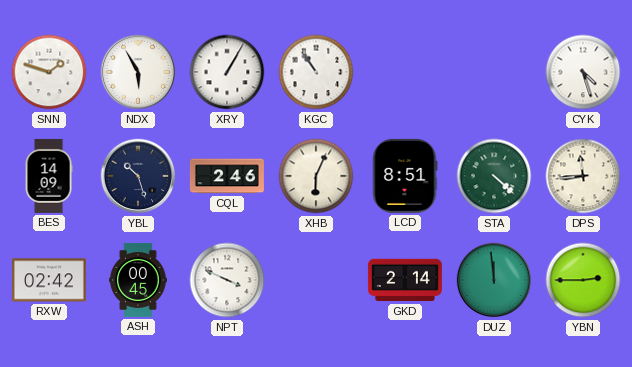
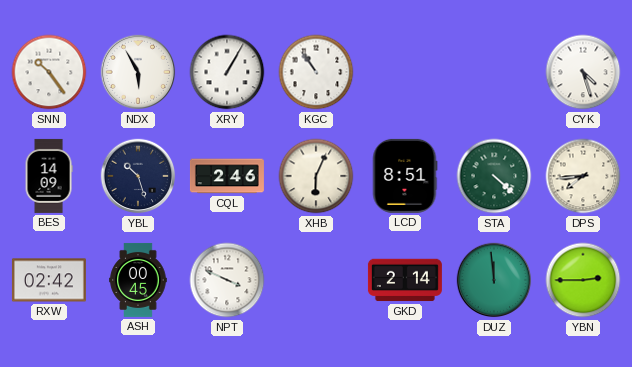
SNN: 1:48 -> 10:24 (49, 72)
DPS: 11:44 -> 7:44 (583, 176)
